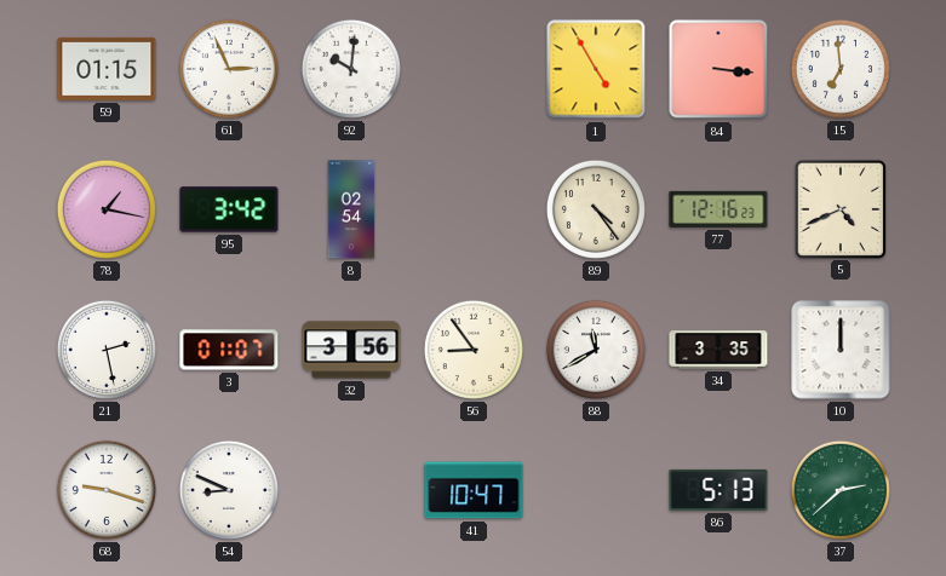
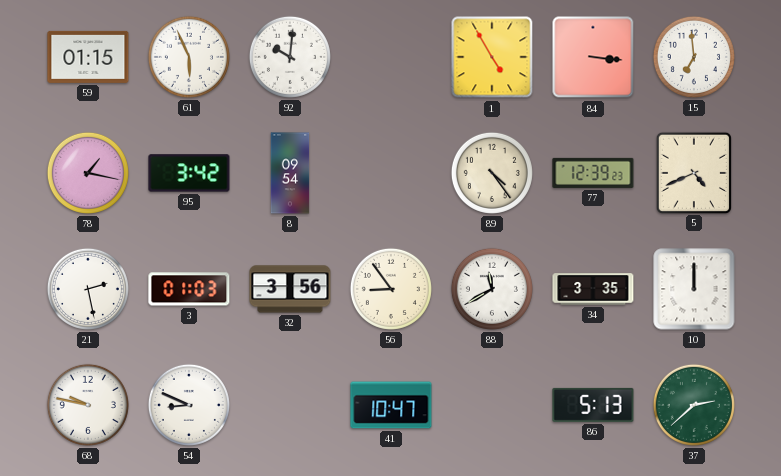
61: 2:56 -> 5:56 (189, 57)
8: 02:54 -> 09:54 (290, 173)
77: 12:16 -> 12:39 (593, 173)
3: 01:07 -> 01:03 (189, 289)
68: 9:18 -> 9:47 (88, 405)
